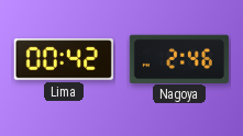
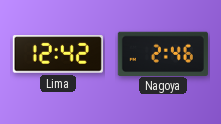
Lima: 00:42 -> 12:42 (58, 54)
